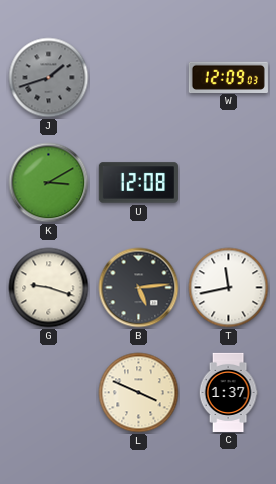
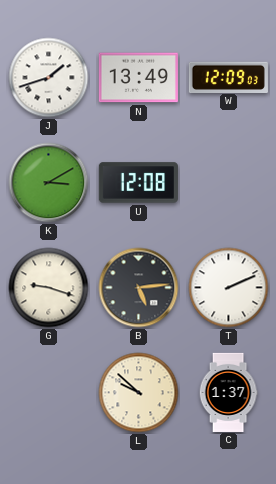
J dial: grey -> white (49, 78)
N: none -> 13:49 (138, 78)
T: 11:43 -> 2:11 (229, 288)
L: 3:49 -> 9:52 (139, 393)
